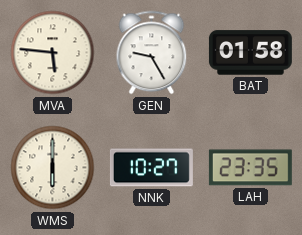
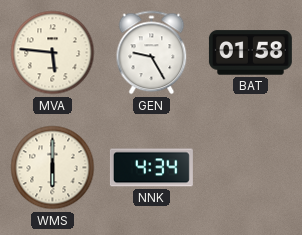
NNK: 10:27 -> 4:34 (151, 168)
LAH: 23:35 -> none (250, 168)
